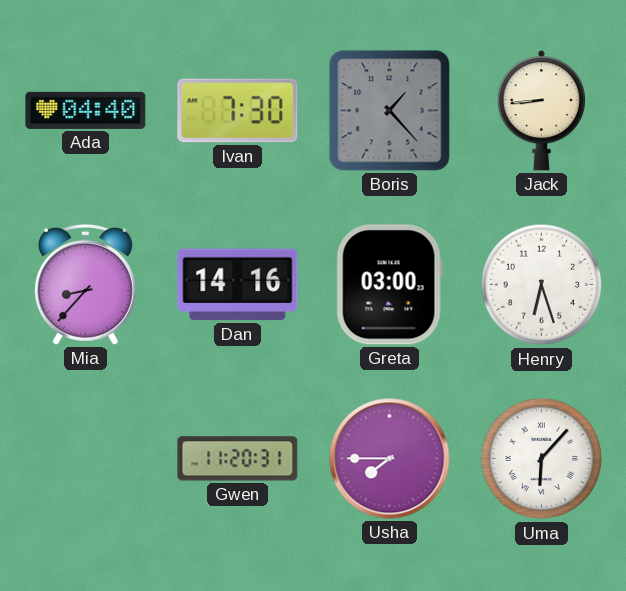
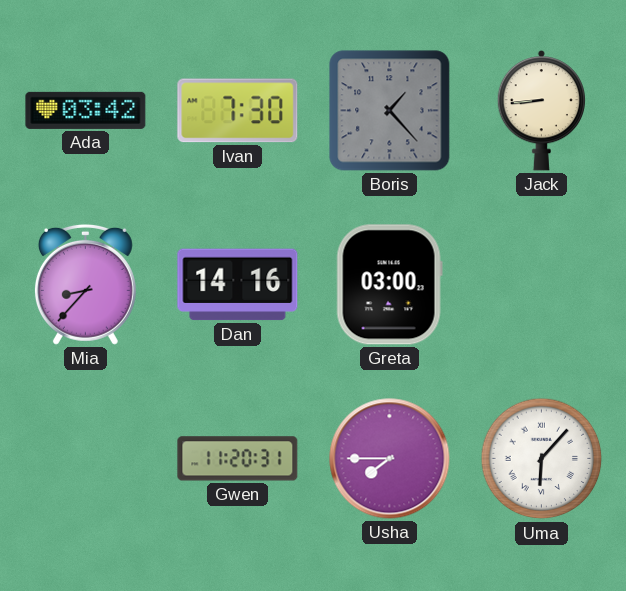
Ada: 04:40 -> 03:42 (86, 110)
Henry: 6:27 -> none (542, 285)
